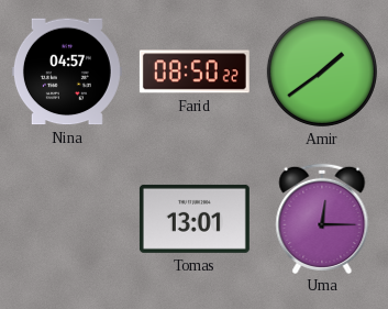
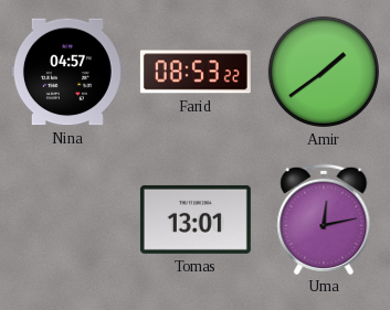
Farid: 08:50 -> 08:53 (196, 72)
Uma: 12:15 -> 12:13 (324, 218)
